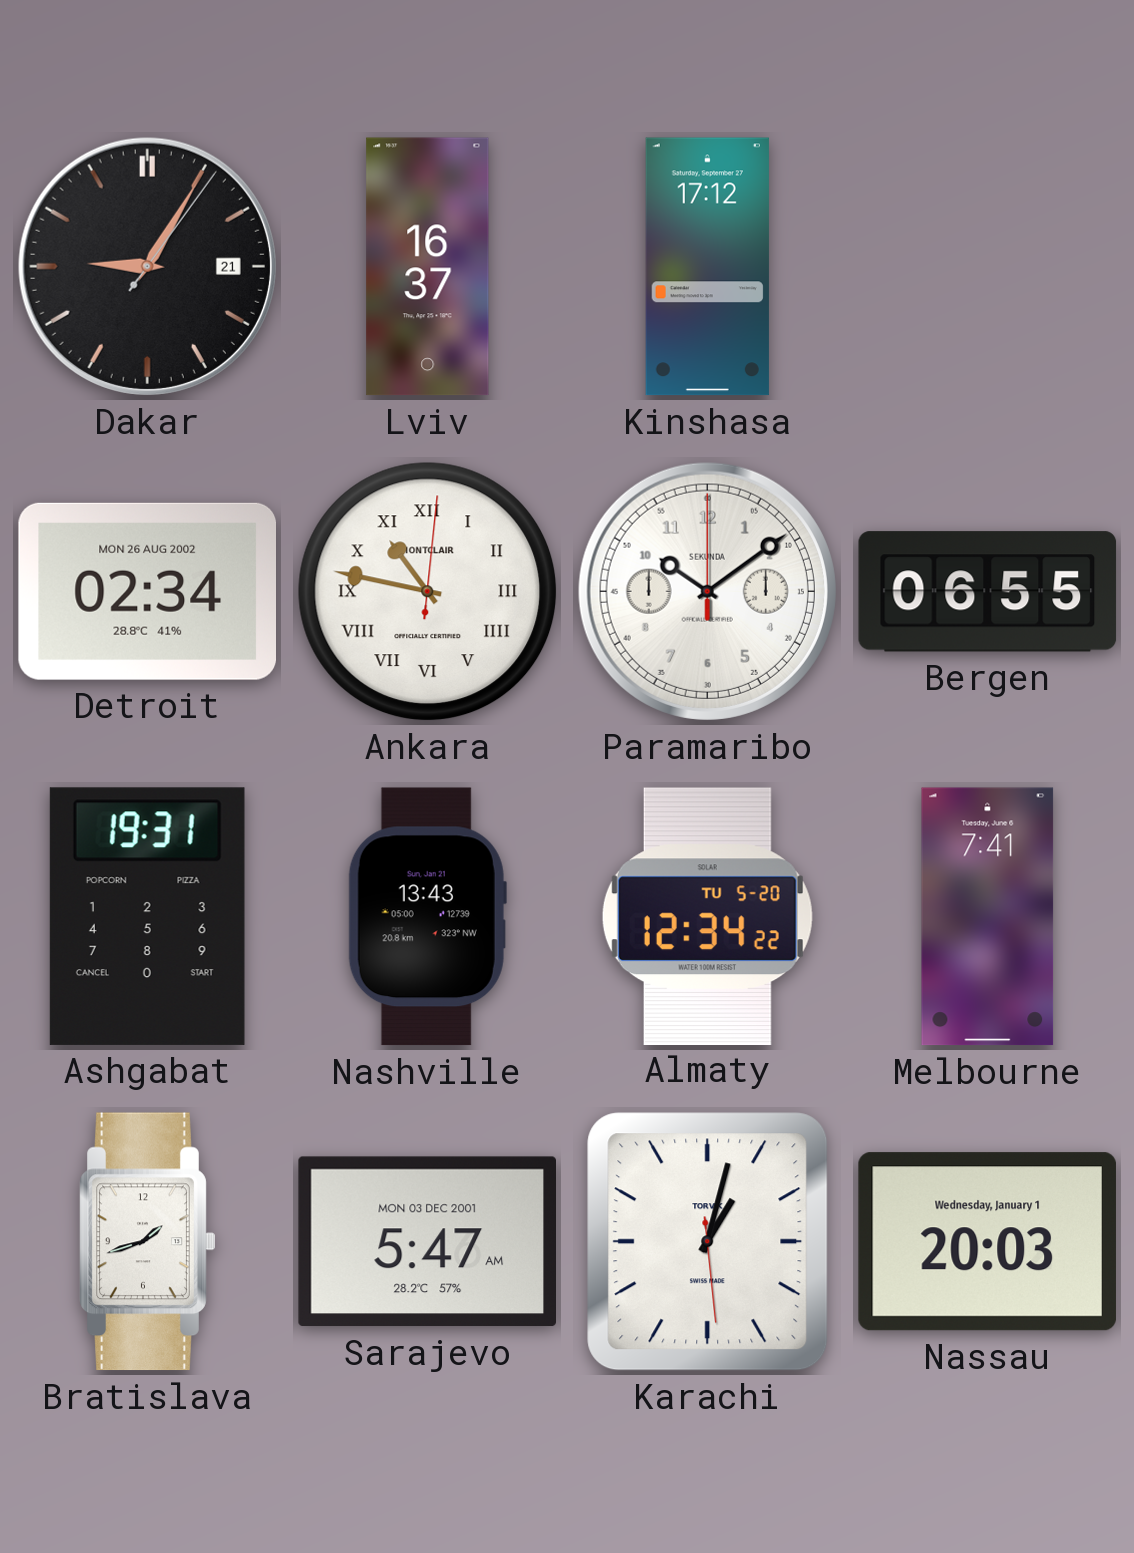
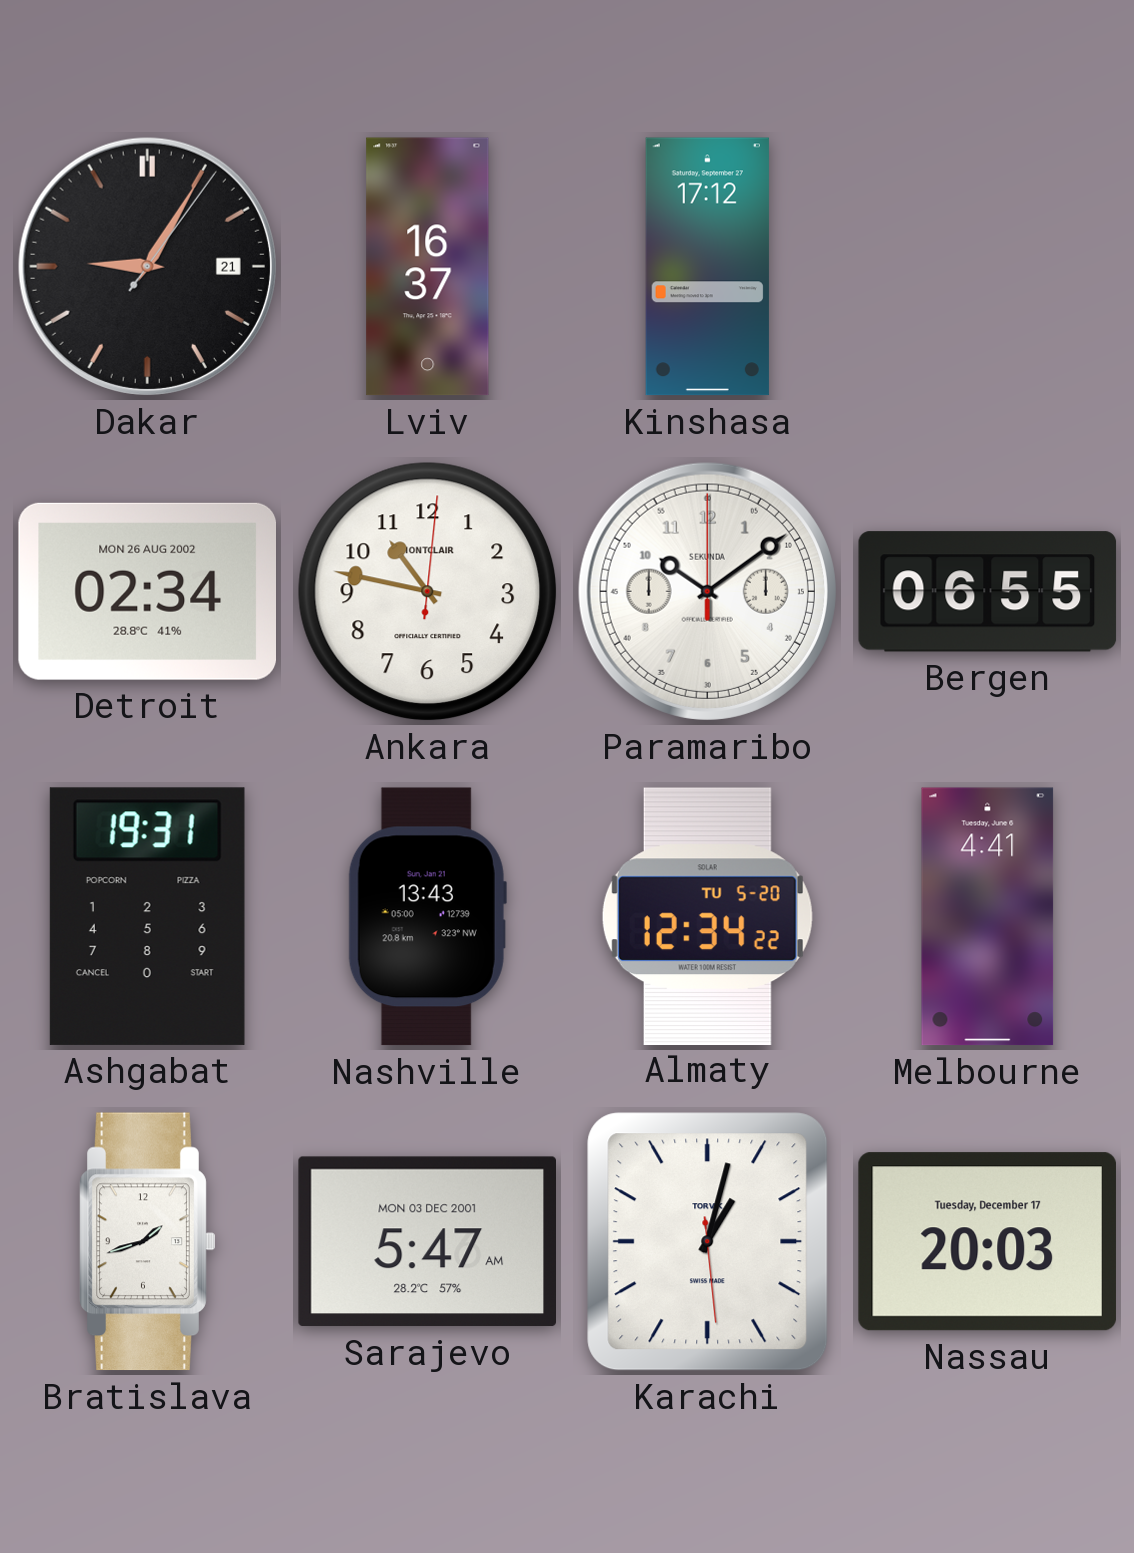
Ankara numerals: Roman -> Arabic (428, 592)
Melbourne: 7:41 -> 4:41 (988, 917)
Nassau date: Wednesday, January 1 -> Tuesday, December 17 (987, 1242)
